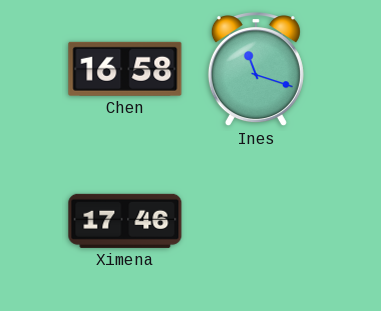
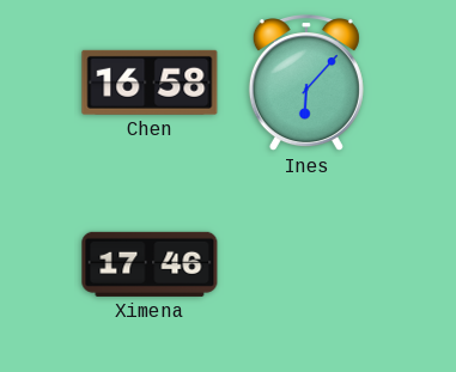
Ines: 11:18 -> 6:07 (306, 84)
